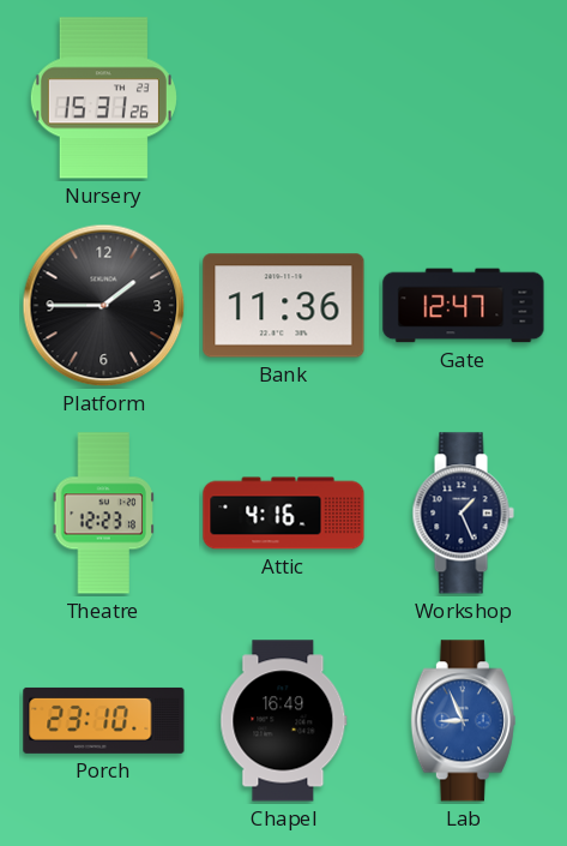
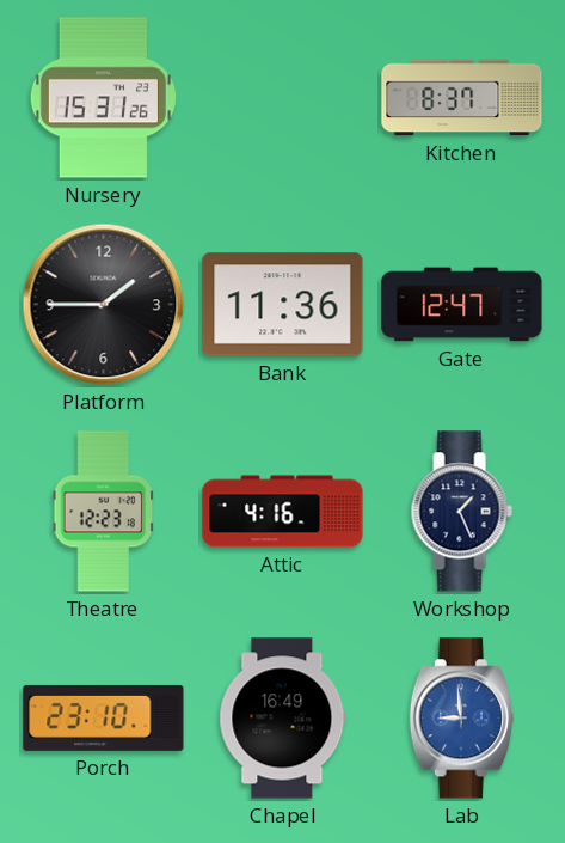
Kitchen: none -> 8:37 (462, 98)
Lab: 8:56 -> 8:59 (461, 719)
